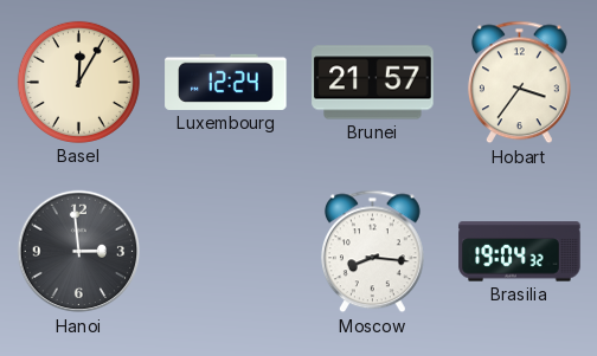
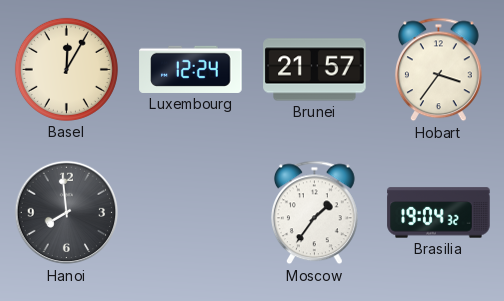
Hanoi: 2:59 -> 7:59 (67, 213)
Moscow: 8:16 -> 1:36 (314, 213)
